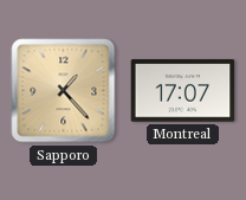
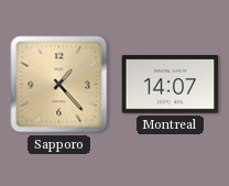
Montreal: 17:07 -> 14:07 (171, 85)
